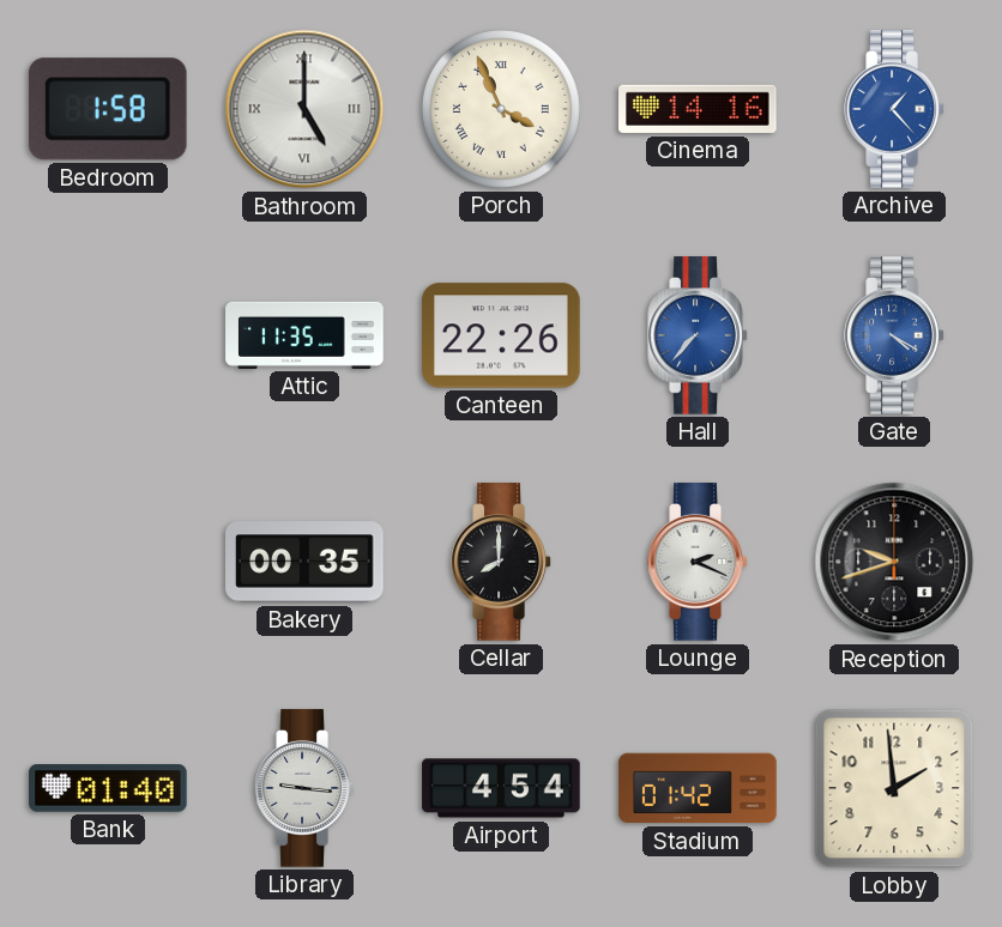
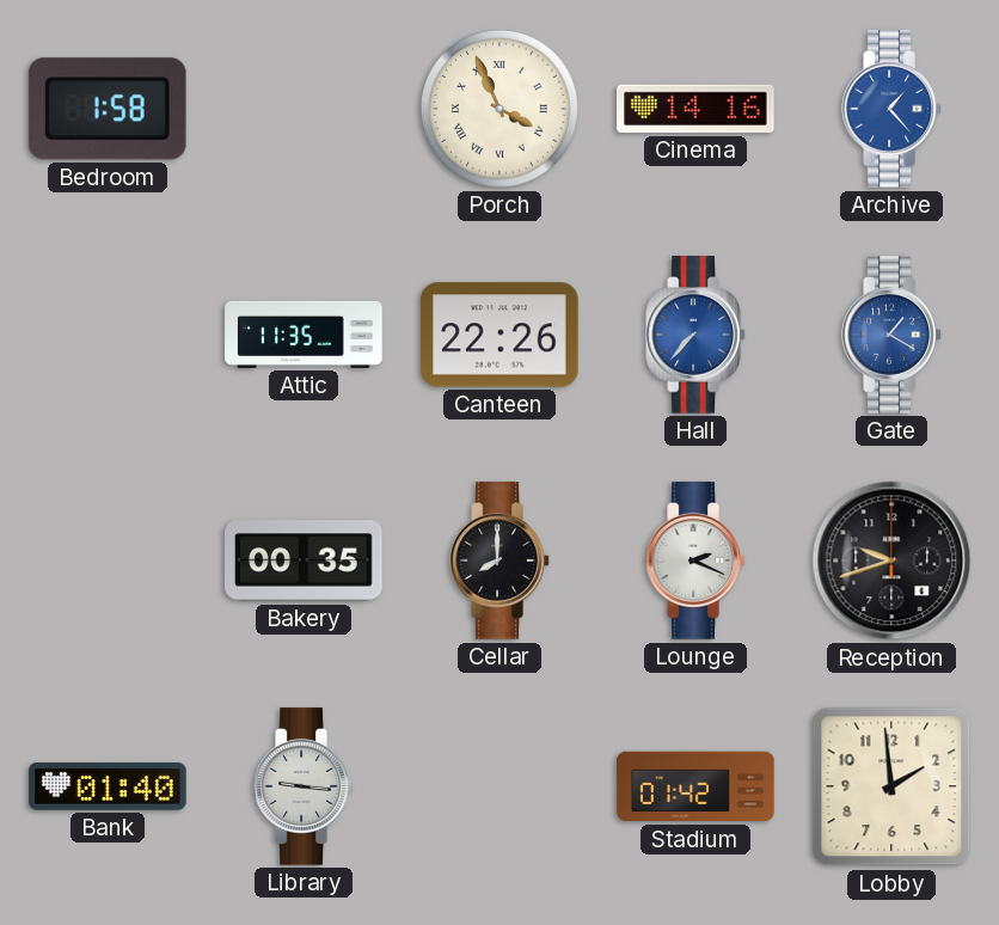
Bathroom: 5:00 -> none (304, 109)
Gate: 4:20 -> 1:20 (891, 335)
Airport: 4:54 -> none (501, 788)
